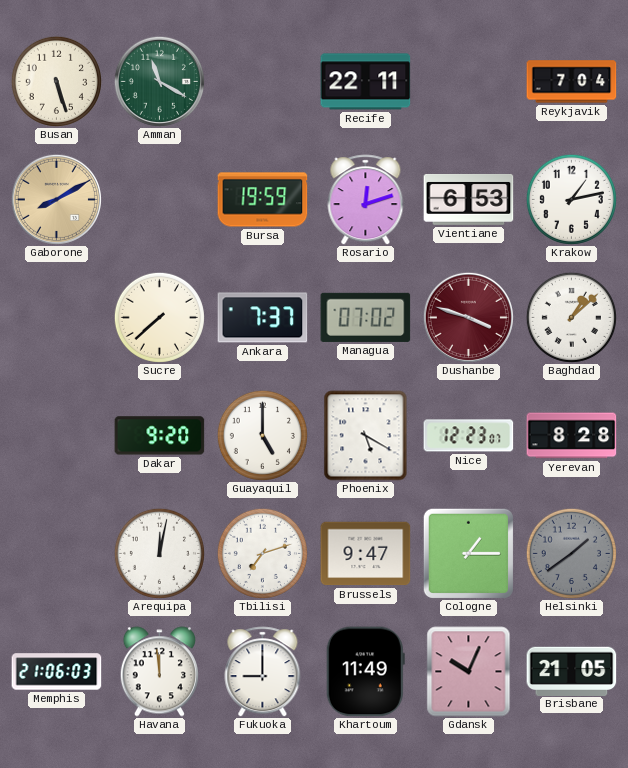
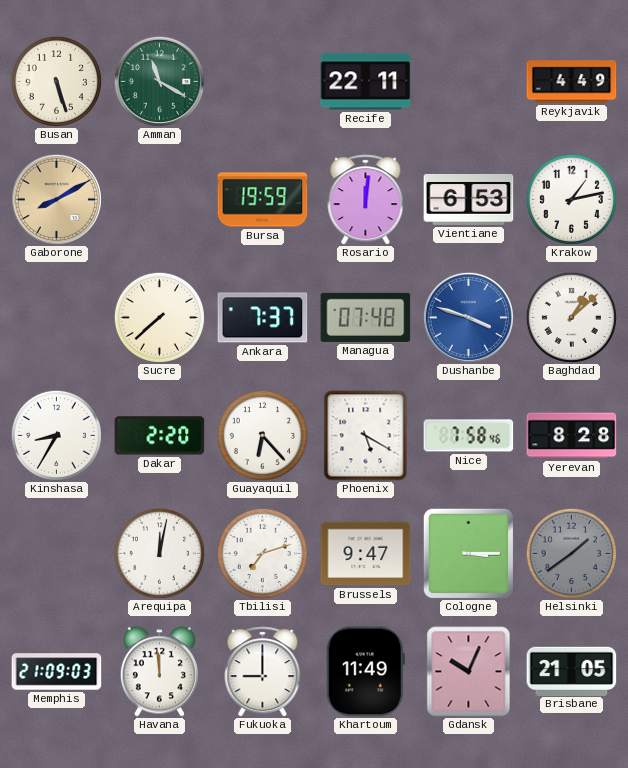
Reykjavik: 7:04 -> 4:49 (572, 82)
Rosario: 12:12 -> 12:01 (366, 200)
Managua: 07:02 -> 07:48 (366, 317)
Dushanbe dial: burgundy -> blue (468, 317)
Kinshasa: none -> 8:35 (56, 435)
Dakar: 9:20 -> 2:20 (160, 436)
Guayaquil: 5:00 -> 6:23 (262, 435)
Nice: 12:23 -> 7:58 (469, 436)
Cologne: 1:15 -> 3:15 (468, 553)
Memphis: 21:06 -> 21:09 (57, 672)
